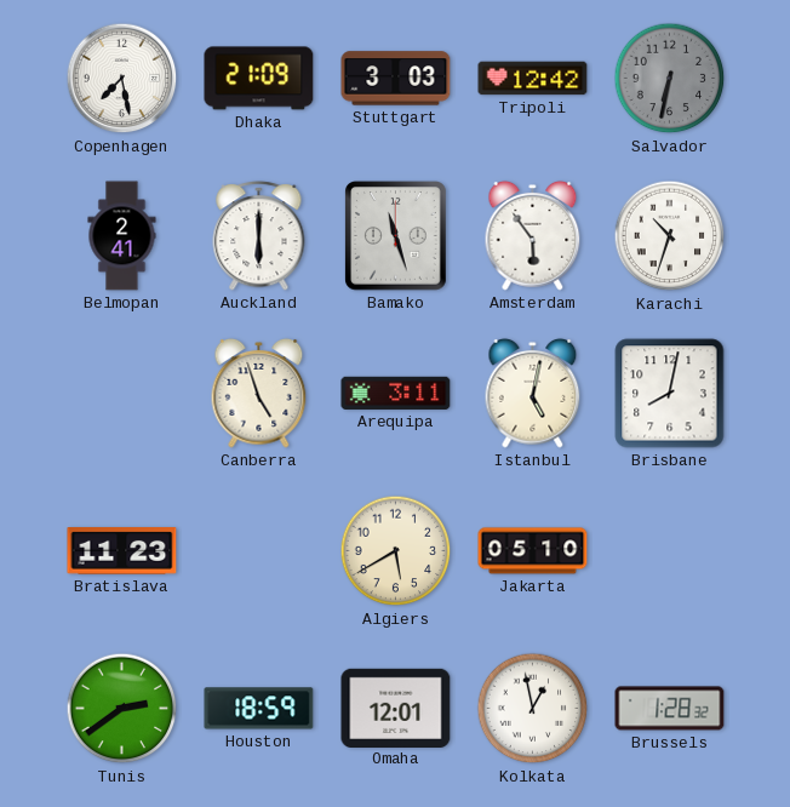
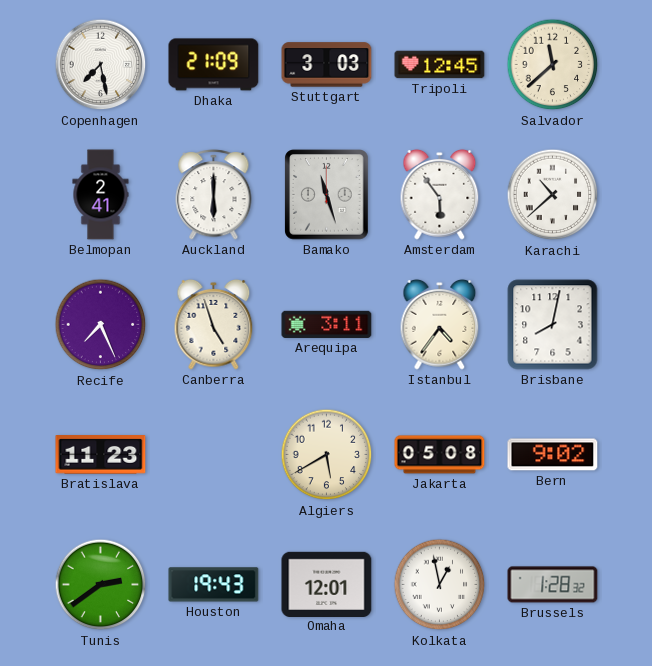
Tripoli: 12:42 -> 12:45 (440, 65)
Salvador: 6:32 -> 11:38 (553, 65)
Salvador dial: grey -> cream (553, 65)
Karachi: 10:33 -> 10:38 (553, 195)
Recife: none -> 7:26 (101, 325)
Istanbul: 5:02 -> 4:36 (440, 324)
Jakarta: 05:10 -> 05:08 (440, 455)
Bern: none -> 9:02 (553, 455)
Houston: 18:59 -> 19:43 (214, 585)
